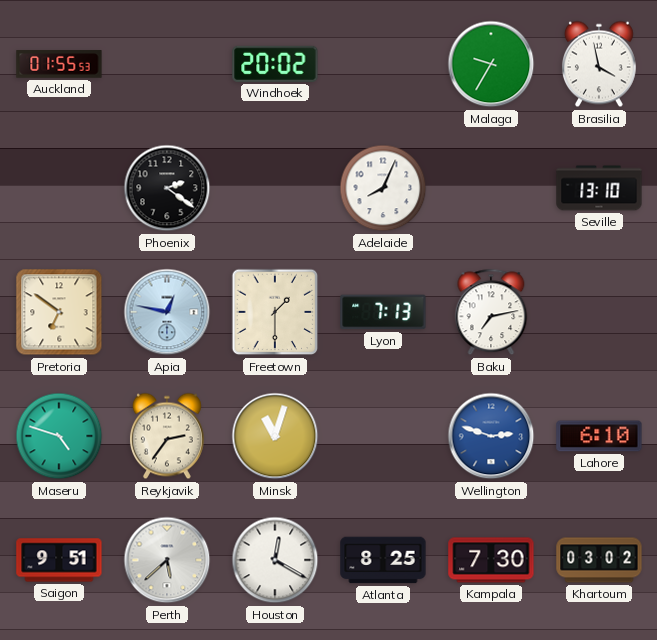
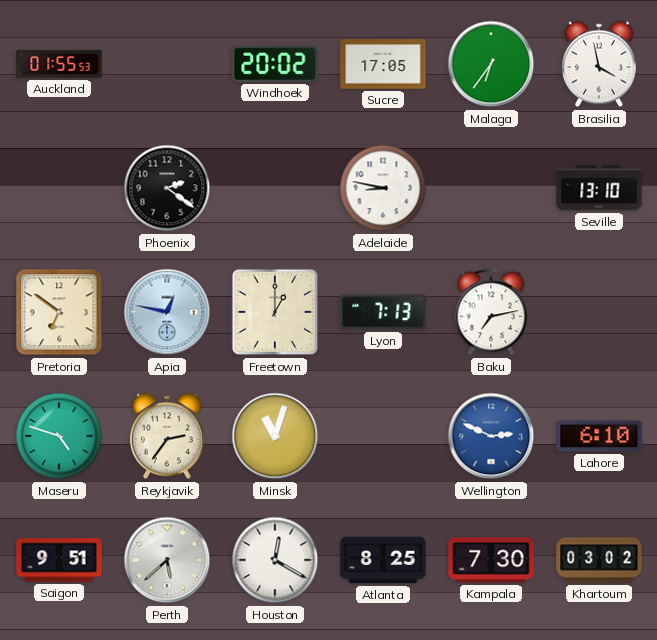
Sucre: none -> 17:05 (383, 64)
Malaga: 9:35 -> 6:36 (491, 64)
Adelaide: 8:04 -> 8:47 (383, 188)
Freetown: 1:30 -> 1:00 (275, 312)
Wellington: 2:48 -> 2:49 (491, 436)
